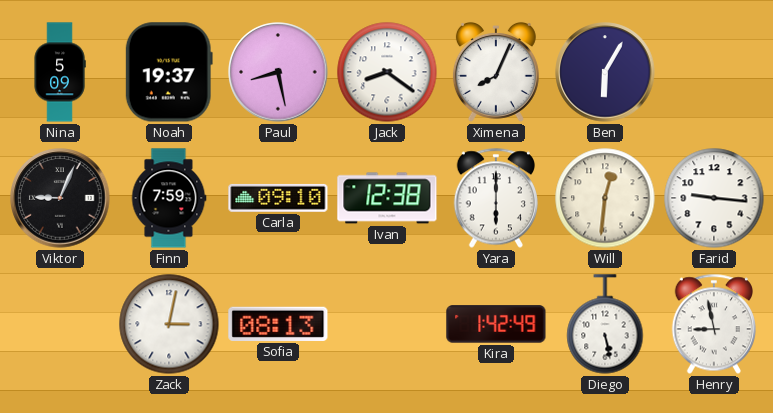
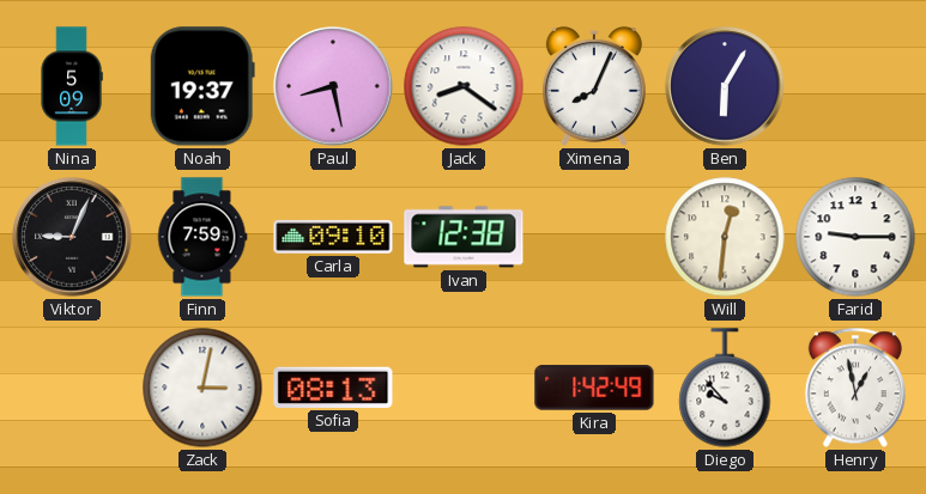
Yara: 6:00 -> none (495, 198)
Farid: 9:16 -> 9:15 (855, 237)
Diego: 5:28 -> 9:53 (725, 388)
Henry: 8:58 -> 12:58 (854, 388)
